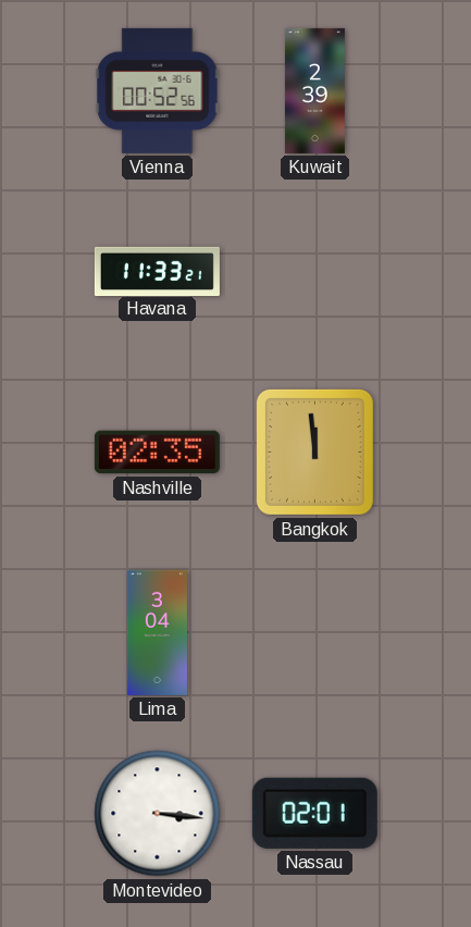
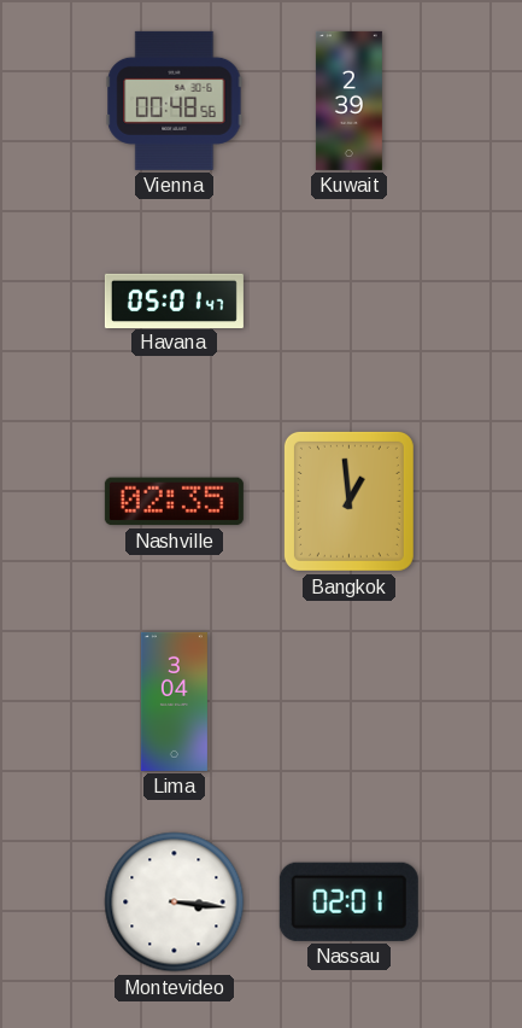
Vienna: 00:52 -> 00:48 (175, 100)
Havana: 11:33 -> 05:01 (174, 300)
Bangkok: 11:59 -> 12:59 (348, 501)
